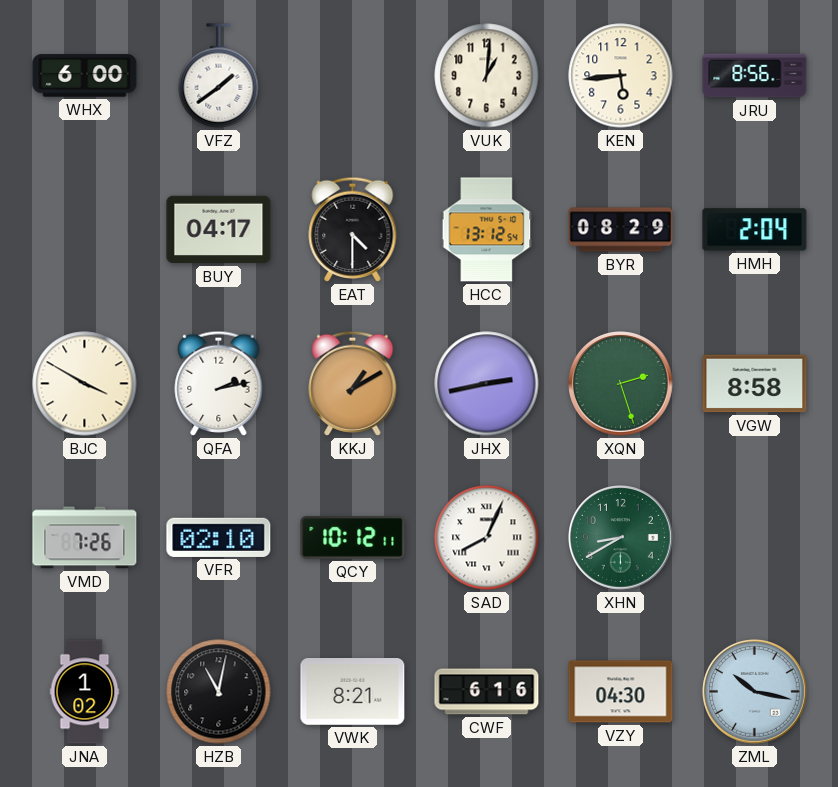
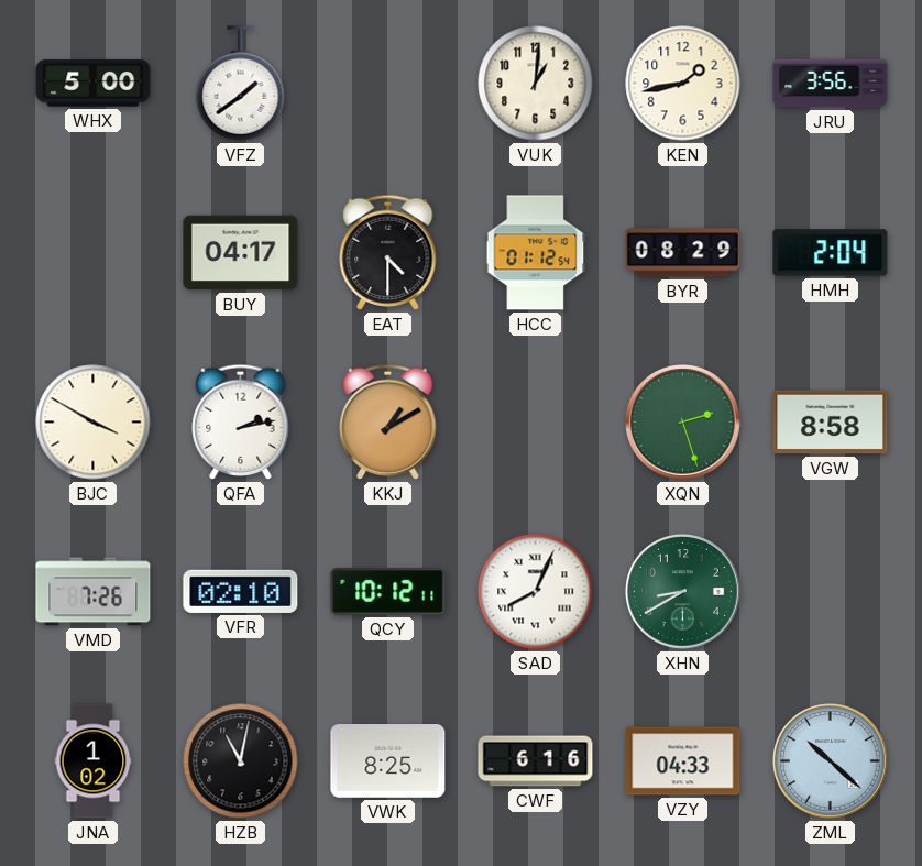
WHX: 6:00 -> 5:00 (94, 84)
KEN: 5:44 -> 1:43 (683, 84)
JRU: 8:56 -> 3:56 (831, 84)
HCC: 13:12 -> 01:12 (536, 253)
JHX: 2:43 -> none (487, 384)
VWK: 8:21 -> 8:25 (388, 761)
VZY: 04:30 -> 04:33 (683, 761)
ZML: 10:17 -> 10:22 (831, 761)
